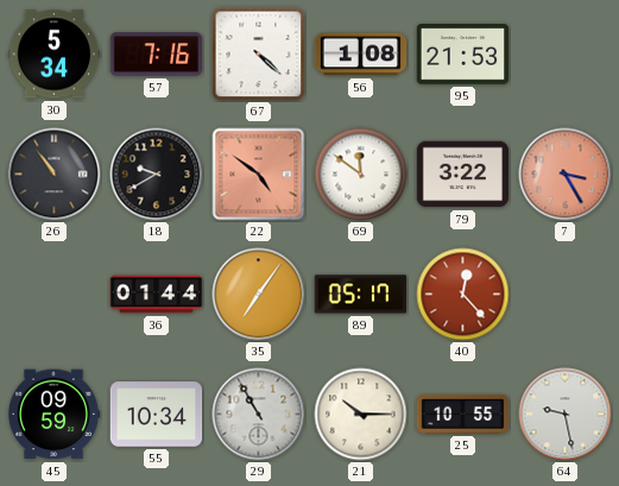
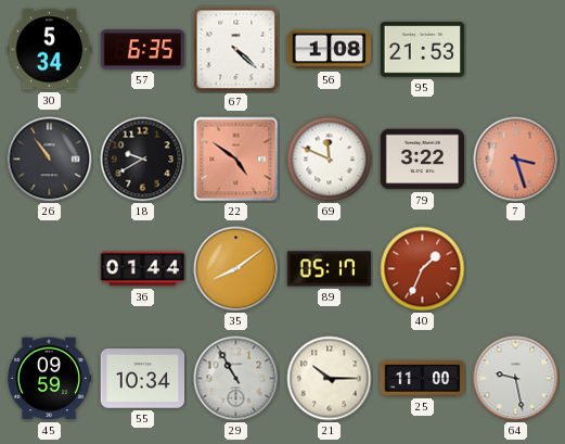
57: 7:16 -> 6:35 (143, 50)
69: 11:51 -> 11:49 (330, 160)
7: 3:25 -> 3:27 (516, 160)
35: 7:06 -> 8:09 (236, 269)
40: 12:23 -> 1:34 (423, 269)
25: 10:55 -> 11:00 (423, 379)
